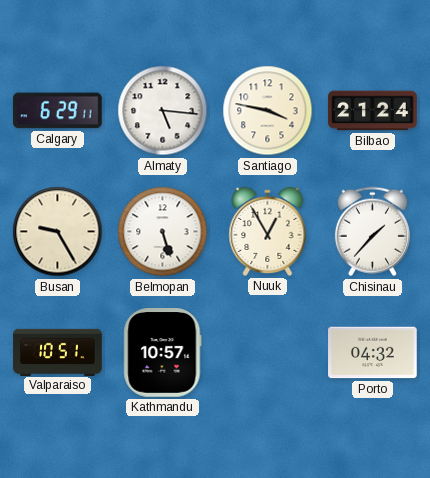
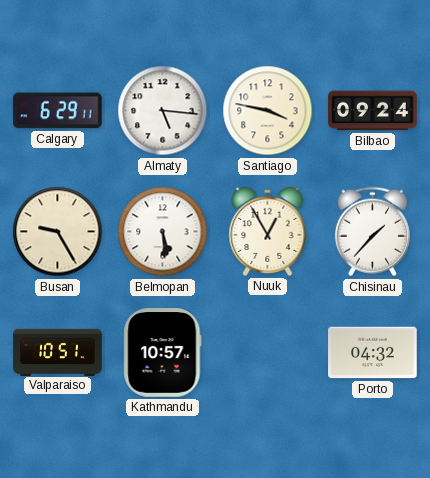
Bilbao: 21:24 -> 09:24 (373, 111)
Belmopan: 5:27 -> 5:29 (163, 232)
